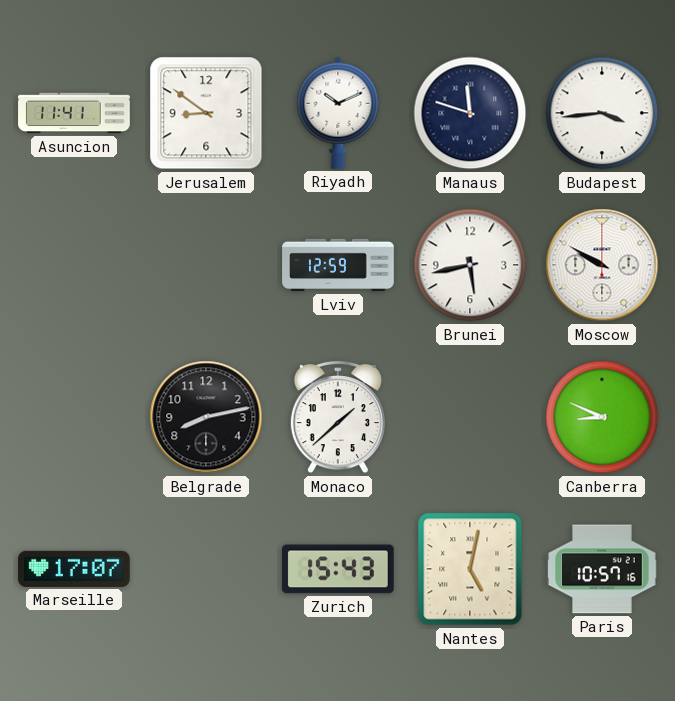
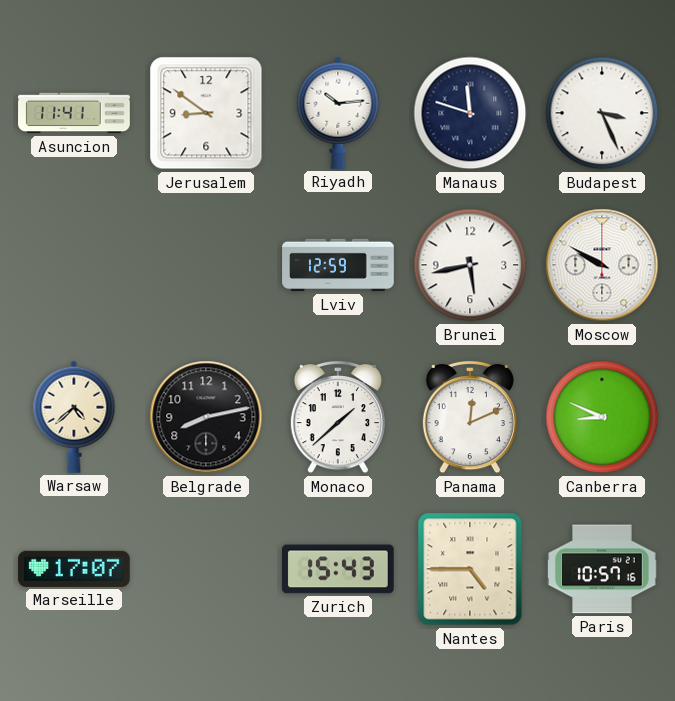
Riyadh: 10:11 -> 10:14 (338, 113)
Budapest: 3:44 -> 3:26 (602, 113)
Warsaw: none -> 4:38 (74, 417)
Panama: none -> 12:11 (470, 417)
Nantes: 5:02 -> 4:45 (470, 569)
